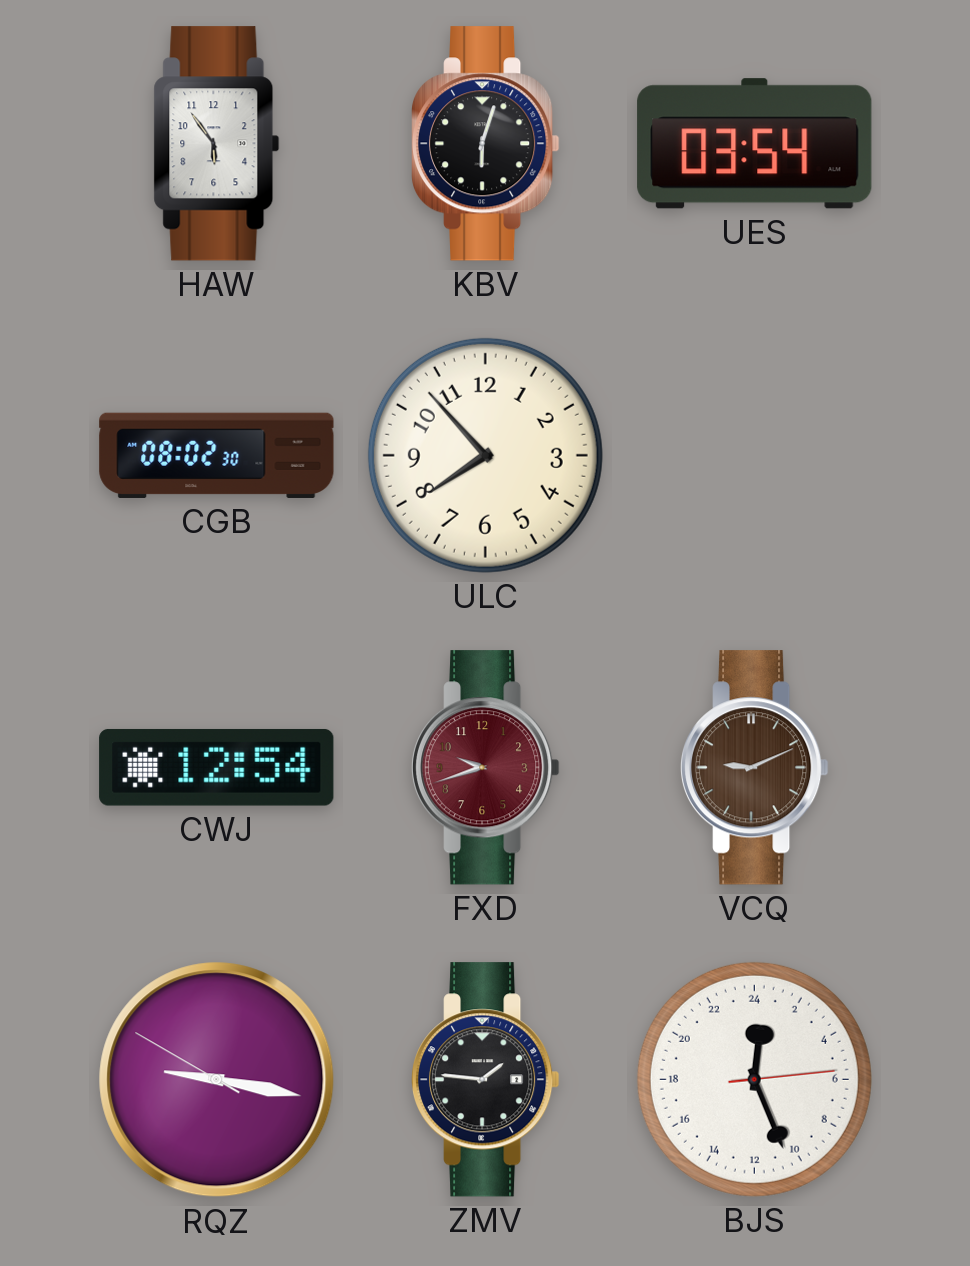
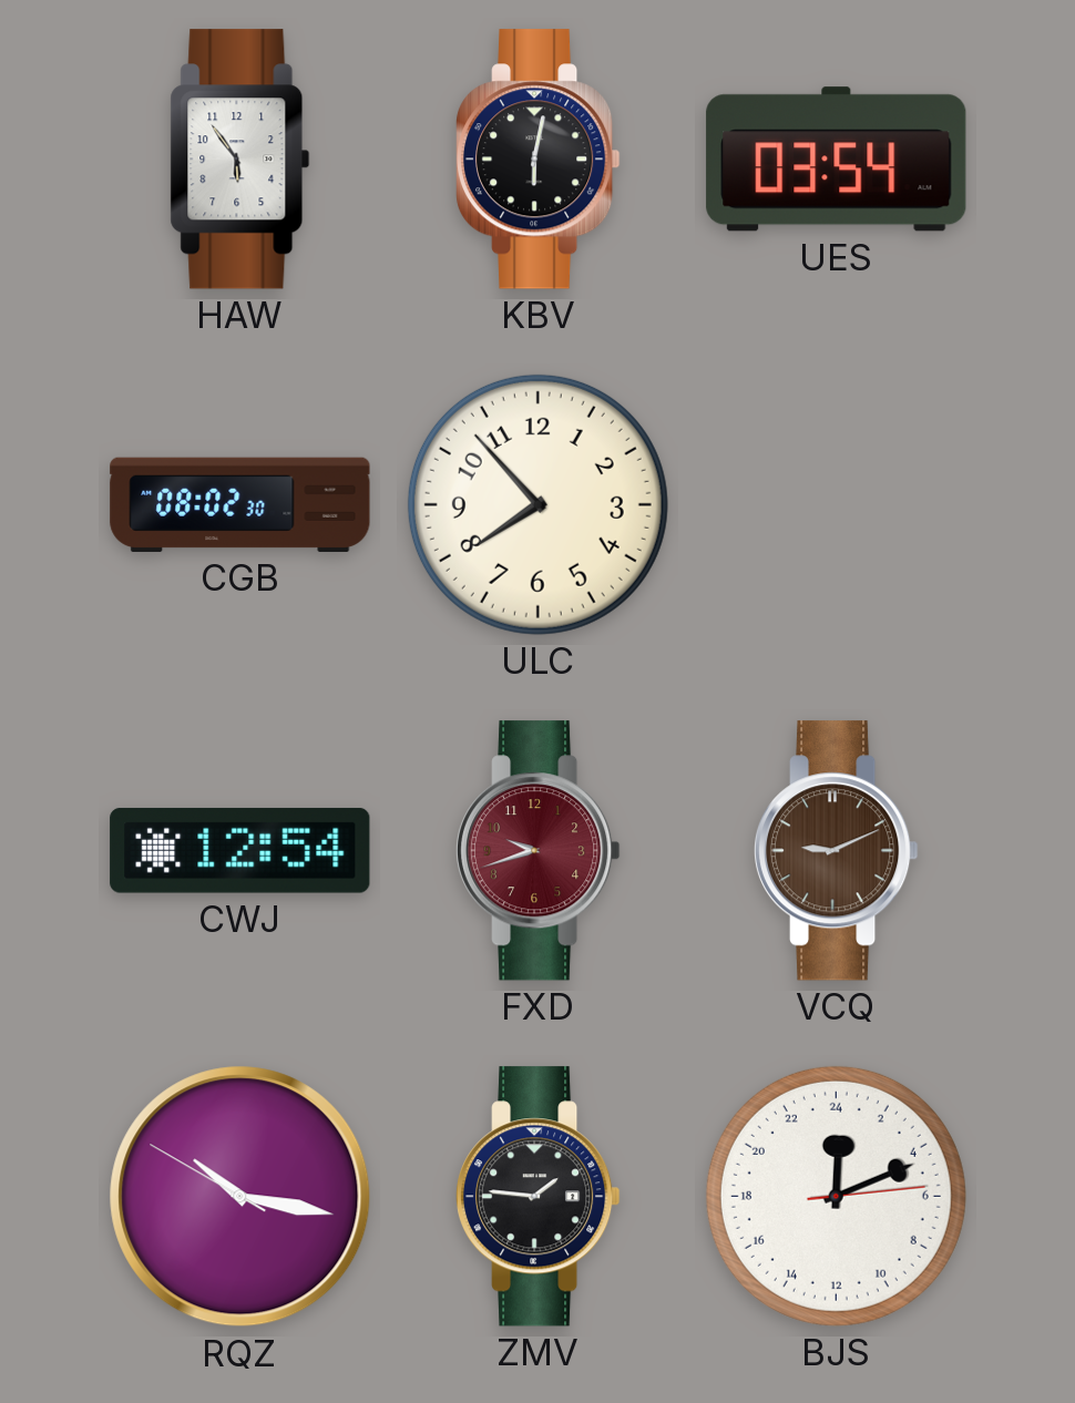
KBV: 6:03 -> 6:02 (537, 160)
RQZ: 9:16 -> 10:16 (240, 1197)
BJS: 0:26 -> 0:11 (836, 1196)
